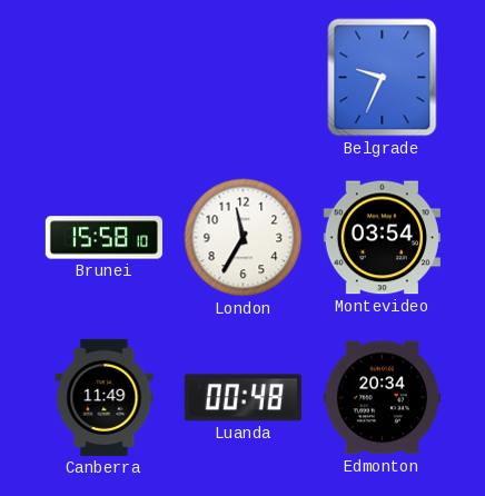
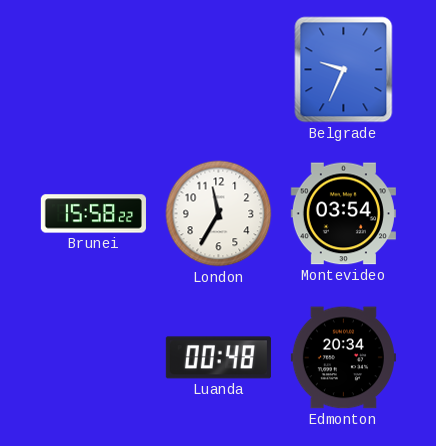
Brunei: 15:58:10 -> 15:58:22 (93, 214)
Canberra: 11:49 -> none (105, 397)
